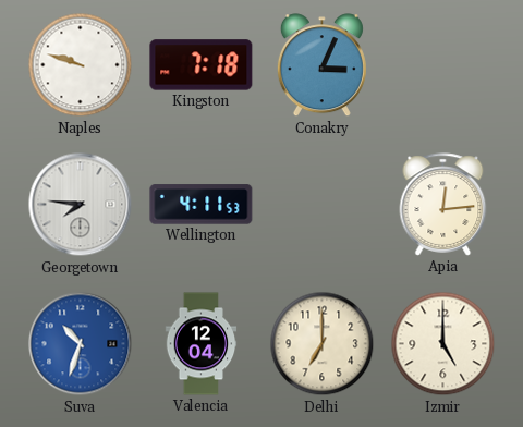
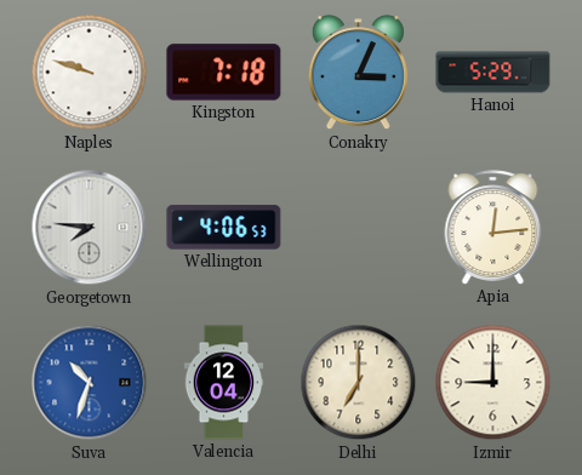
Hanoi: none -> 5:29 (493, 73)
Wellington: 4:11 -> 4:06 (224, 228)
Izmir: 5:00 -> 9:00 (493, 383)
